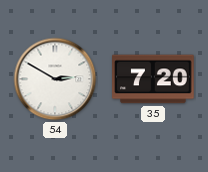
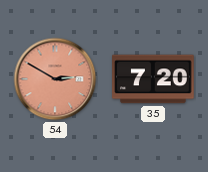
54 dial: white -> salmon (55, 79)
